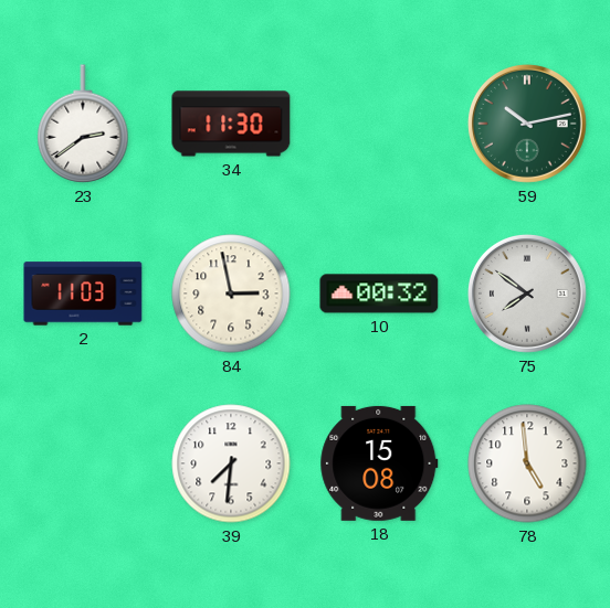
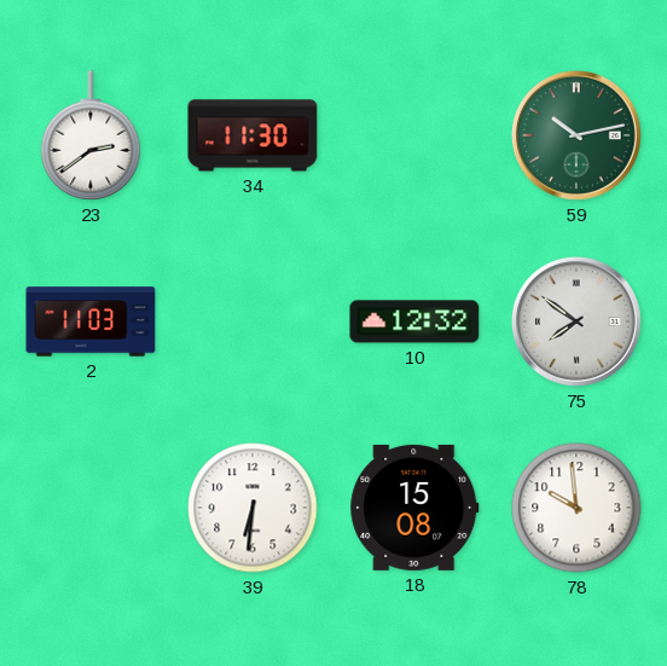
84: 2:58 -> none (231, 294)
10: 00:32 -> 12:32 (414, 322)
39: 7:31 -> 6:31 (253, 508)
78: 4:59 -> 9:59 (576, 508)
